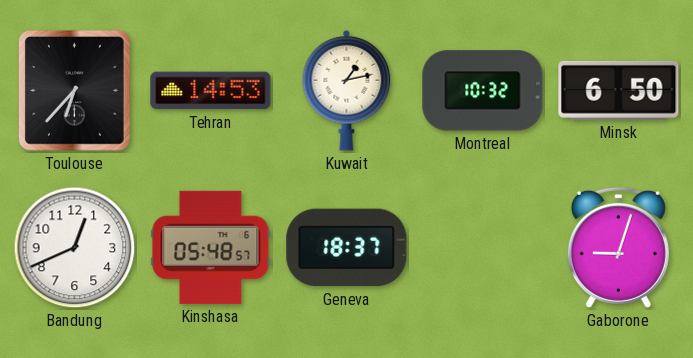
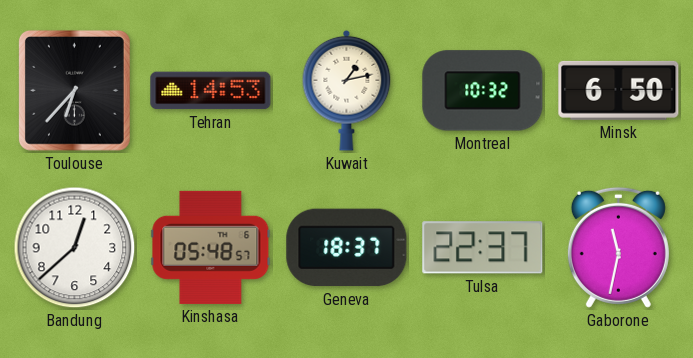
Bandung: 12:41 -> 12:38 (75, 248)
Tulsa: none -> 22:37 (483, 248)
Gaborone: 9:03 -> 11:32 (618, 247)
